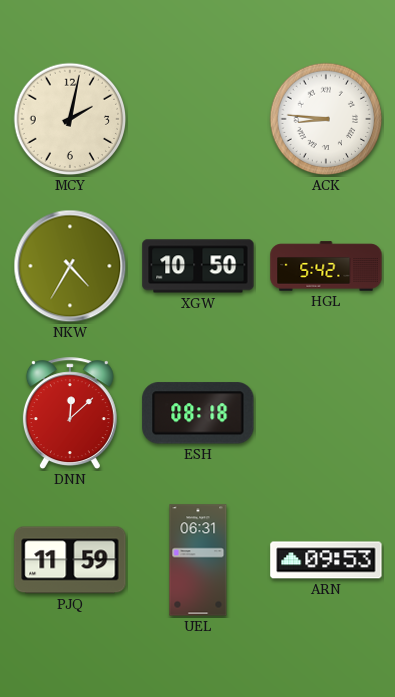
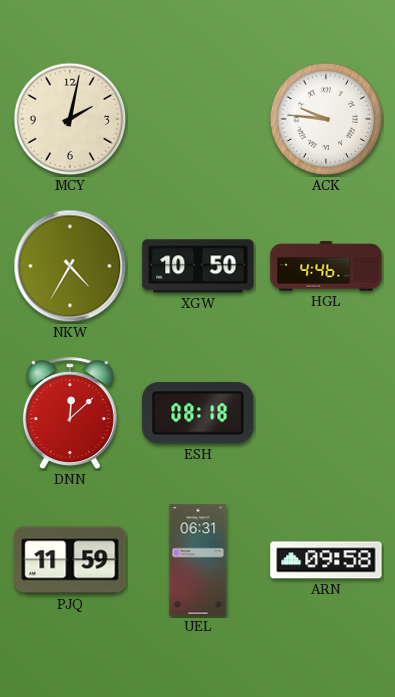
ACK: 8:46 -> 9:46 (326, 119)
HGL: 5:42 -> 4:46 (326, 266)
ARN: 09:53 -> 09:58 (326, 560)
